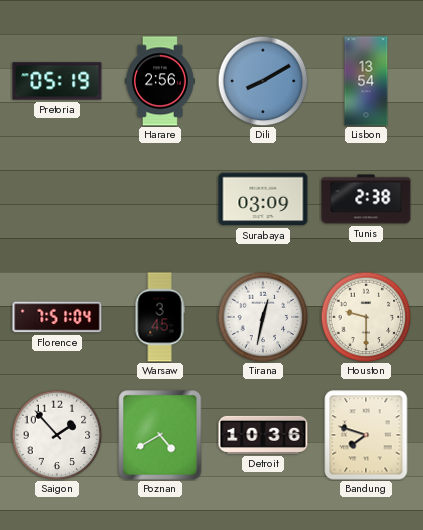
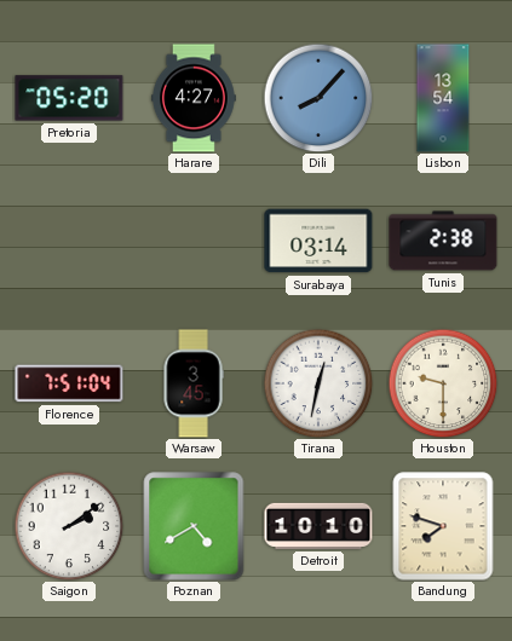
Pretoria: 05:19 -> 05:20 (69, 98)
Harare: 2:56 -> 4:27 (194, 98)
Dili: 8:10 -> 8:07 (318, 98)
Surabaya: 03:09 -> 03:14 (318, 241)
Saigon: 1:53 -> 2:09 (69, 526)
Detroit: 10:36 -> 10:10 (318, 526)
